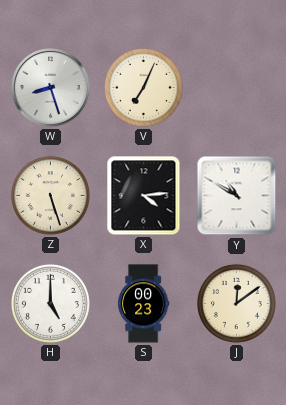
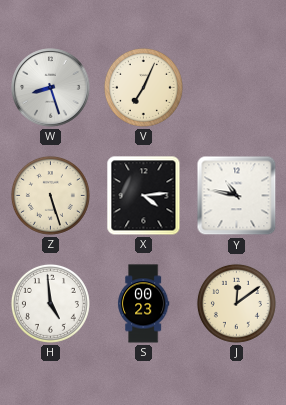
Y: 10:50 -> 10:47 (237, 196)
H: 5:00 -> 4:59 (50, 303)
